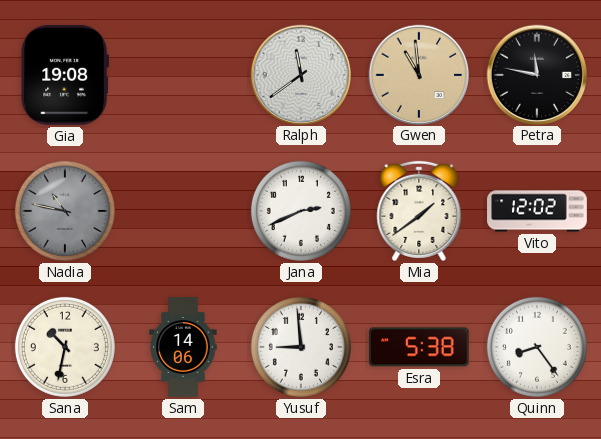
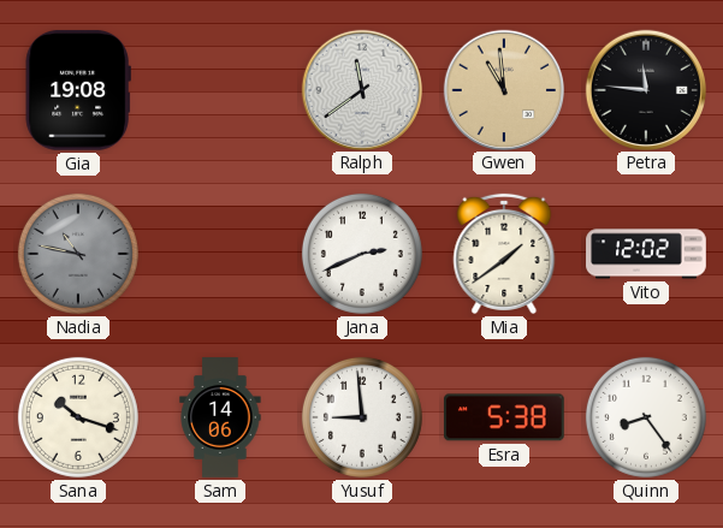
Petra: 11:47 -> 11:46 (645, 89)
Sana: 10:32 -> 10:18 (78, 417)
